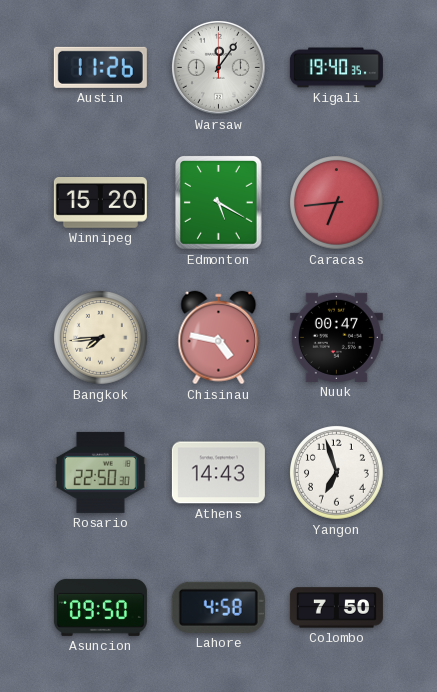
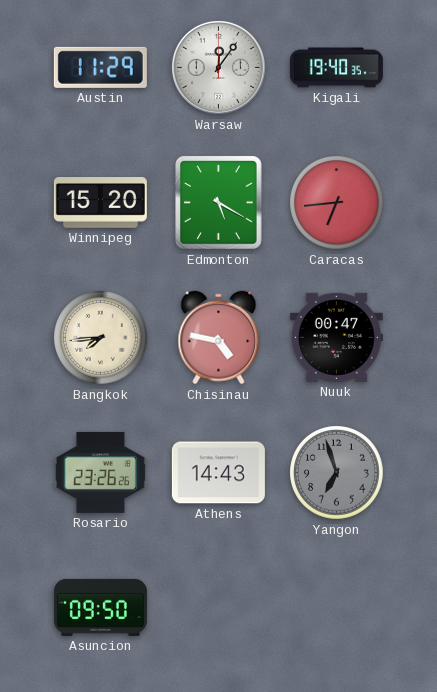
Austin: 11:26 -> 11:29 (100, 67)
Rosario: 22:50 -> 23:26 (100, 472)
Yangon dial: white -> grey (337, 473)
Lahore: 4:58 -> none (218, 607)
Colombo: 7:50 -> none (336, 608)
